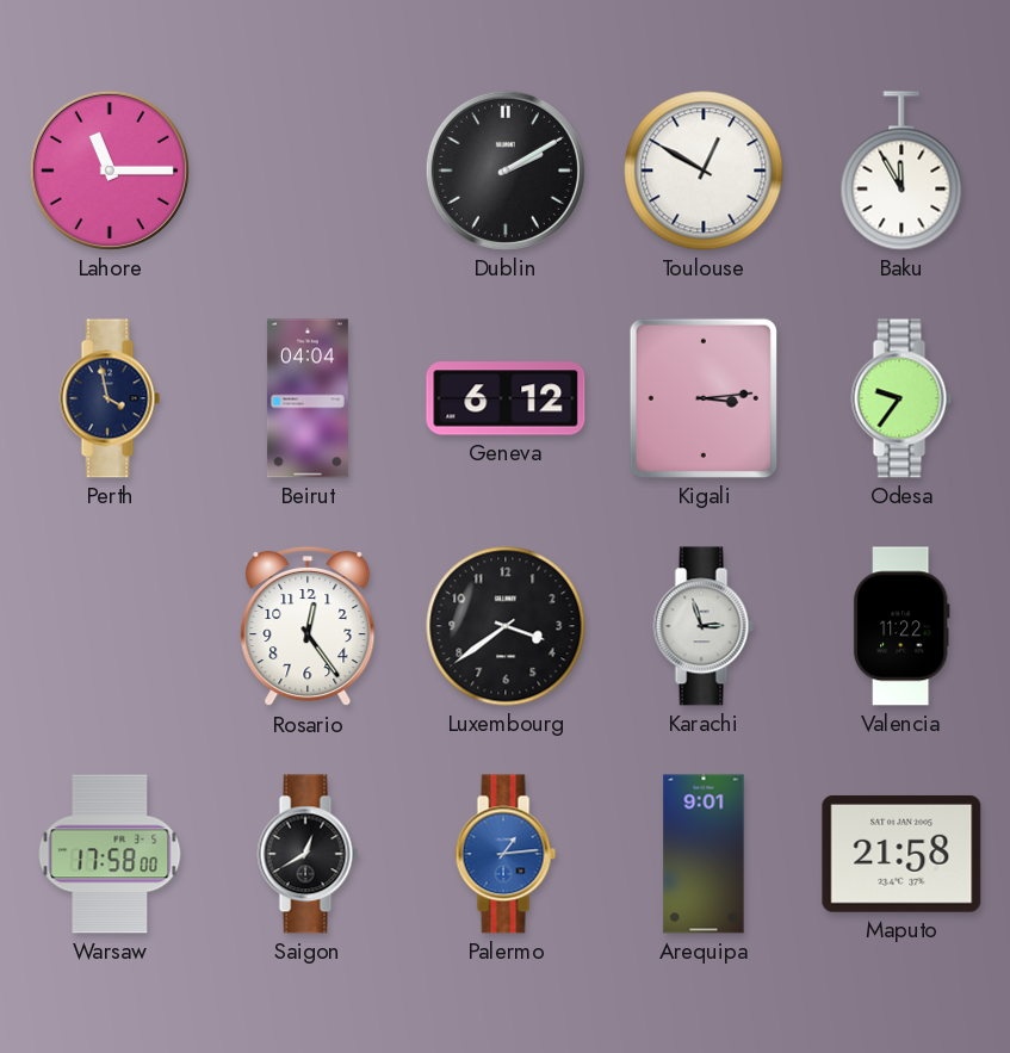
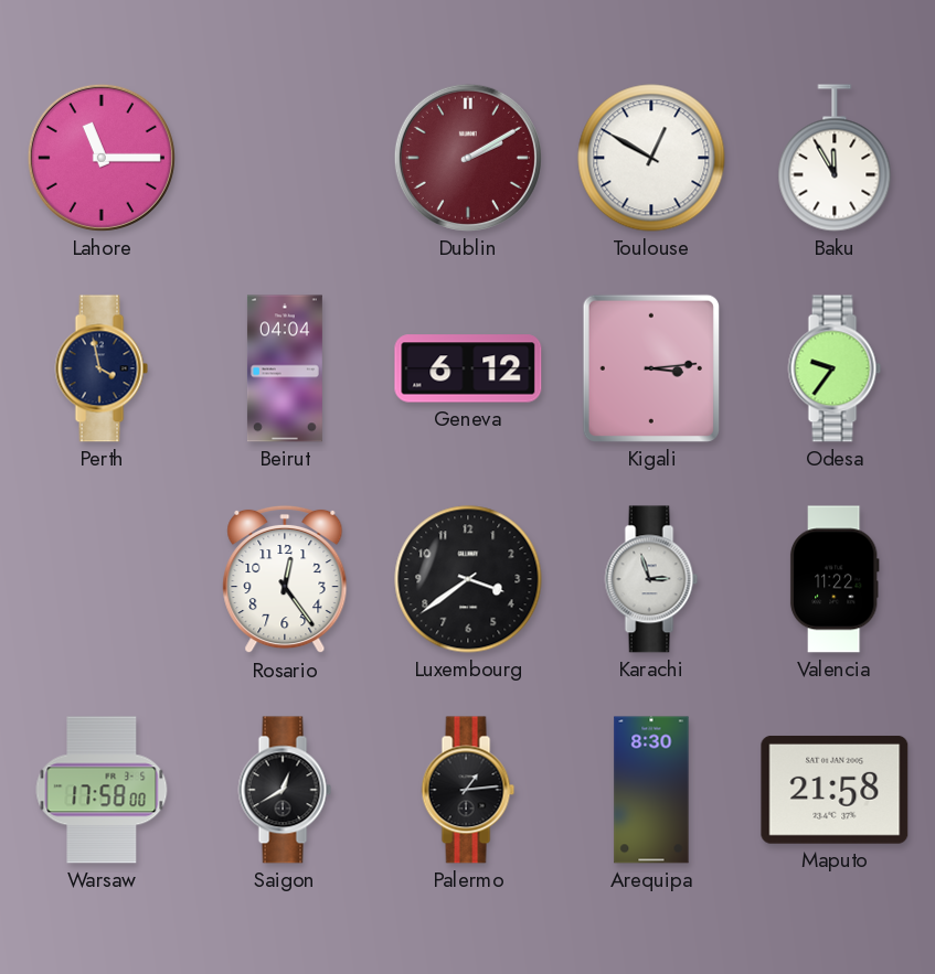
Dublin dial: black -> burgundy (468, 158)
Palermo dial: blue -> black (468, 790)
Arequipa: 9:01 -> 8:30 (651, 790)
